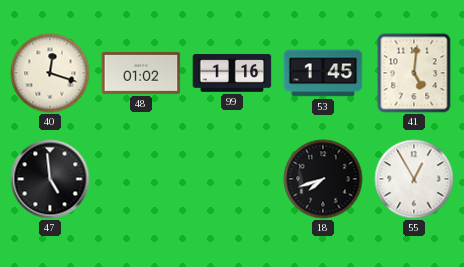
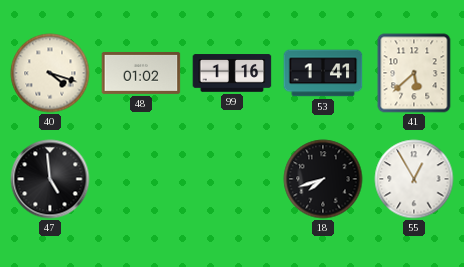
40: 12:18 -> 4:18 (50, 73)
53: 1:45 -> 1:41 (323, 73)
41: 5:01 -> 5:38 (414, 73)
